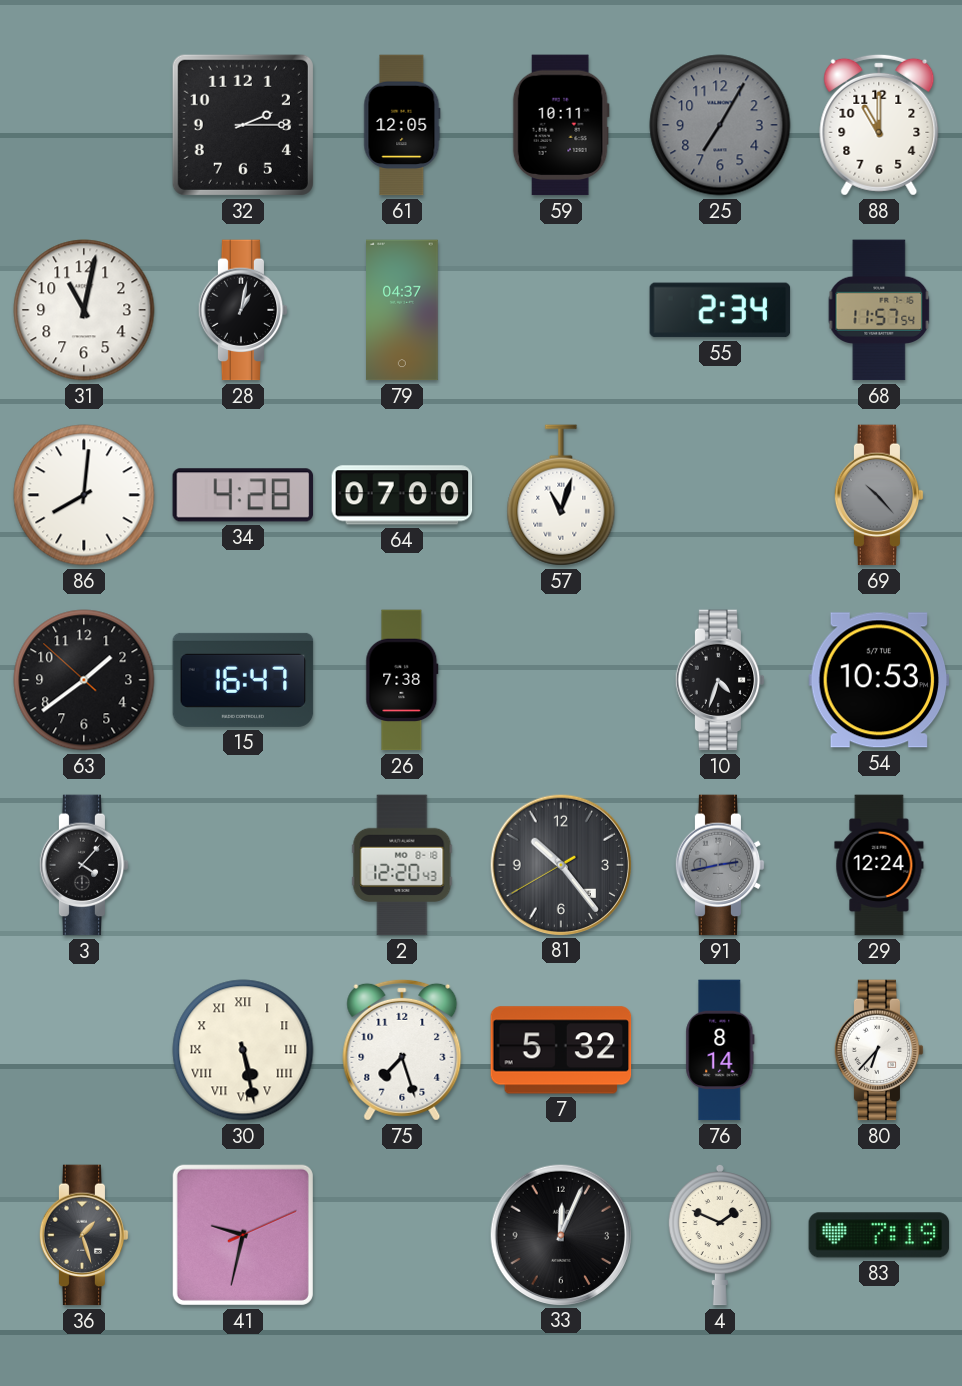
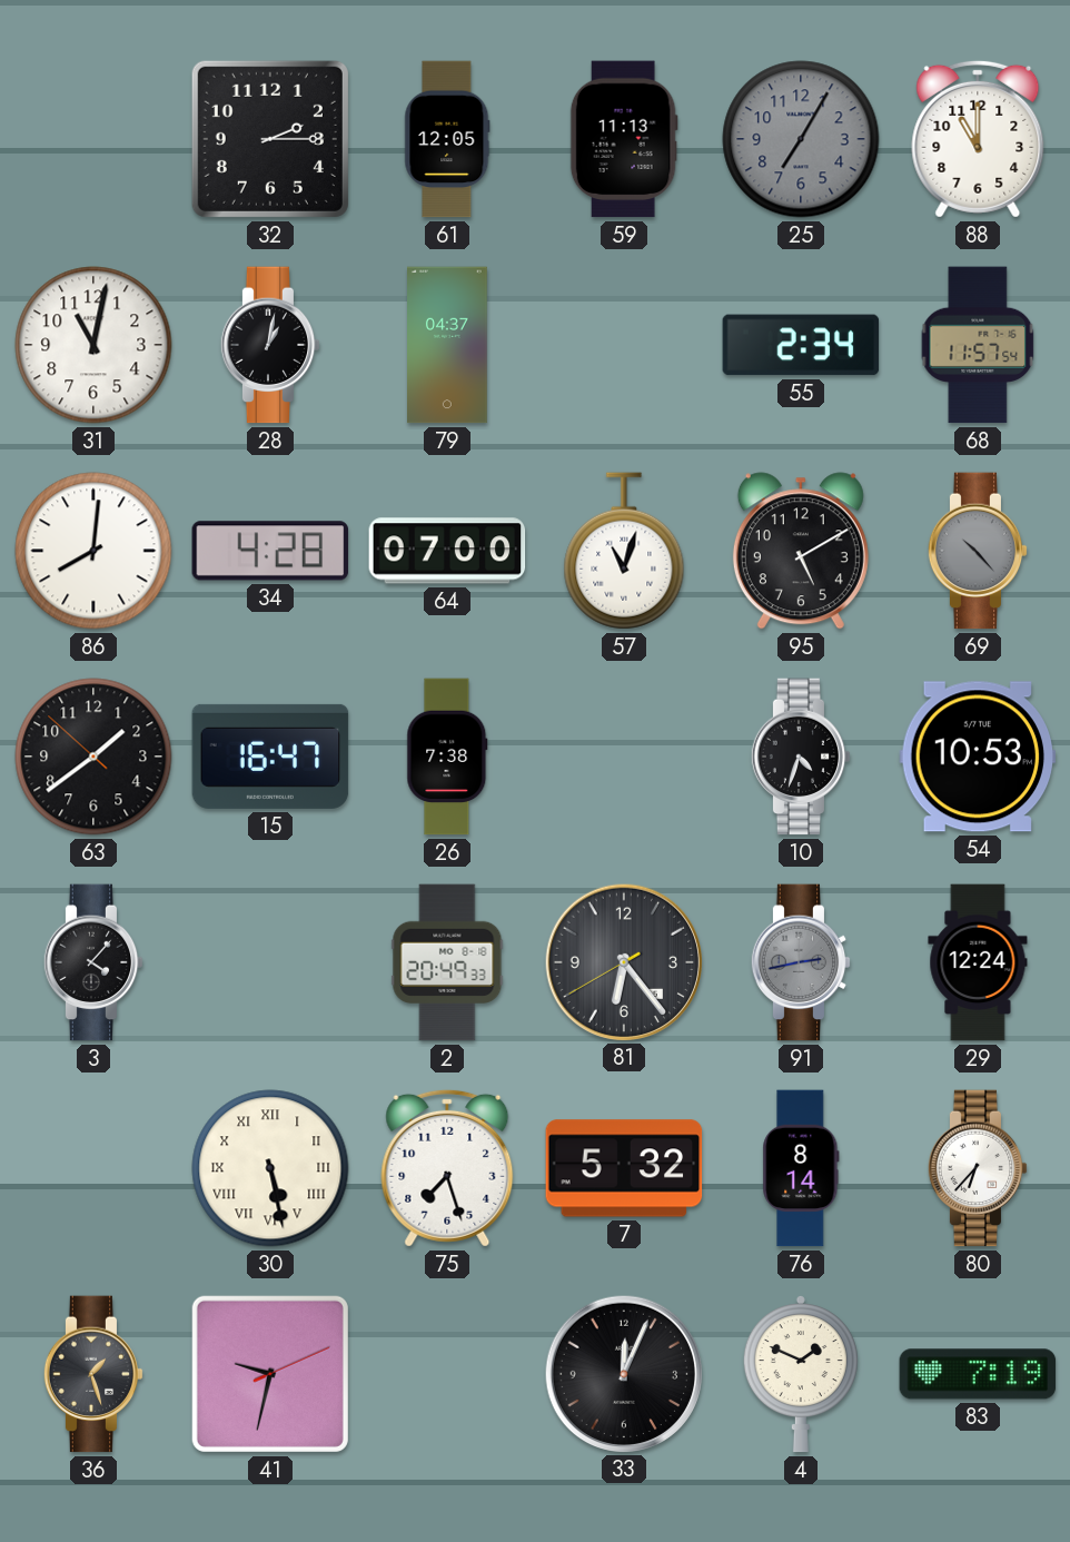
59: 10:11 -> 11:13 (624, 139)
95: none -> 5:10 (801, 551)
2: 12:20 -> 20:49 (447, 962)
81: 10:23 -> 6:23 (623, 961)
